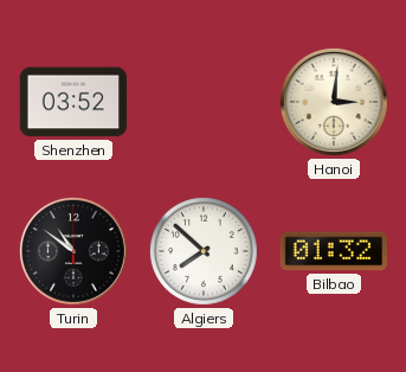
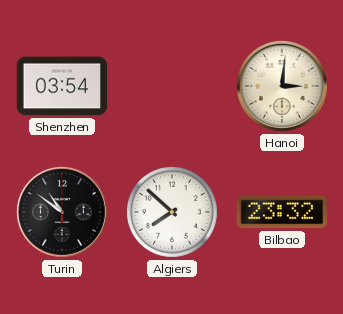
Shenzhen: 03:52 -> 03:54 (62, 86)
Bilbao: 01:32 -> 23:32 (282, 212)
